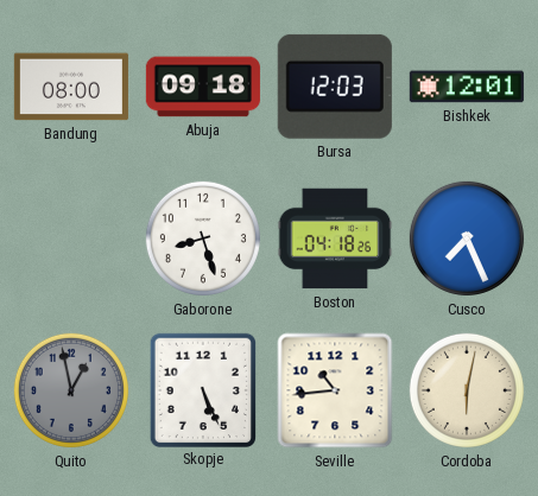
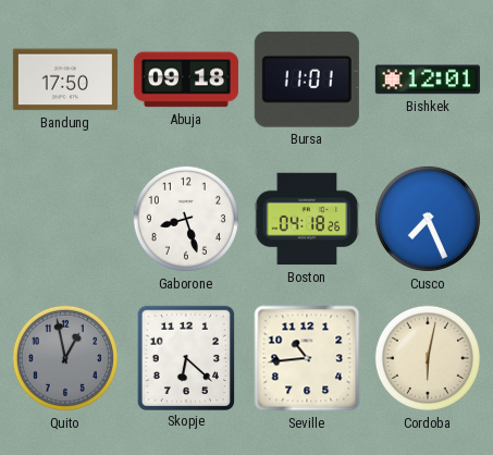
Bandung: 08:00 -> 17:50 (65, 79)
Bursa: 12:03 -> 11:01 (307, 79)
Skopje: 5:26 -> 6:22 (185, 357)
